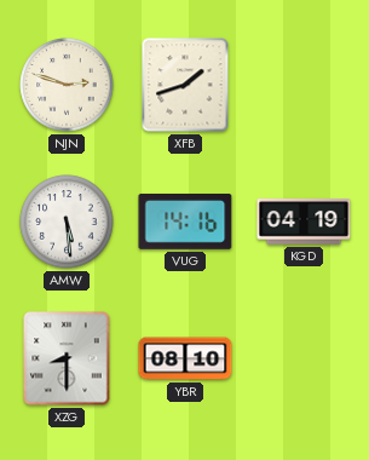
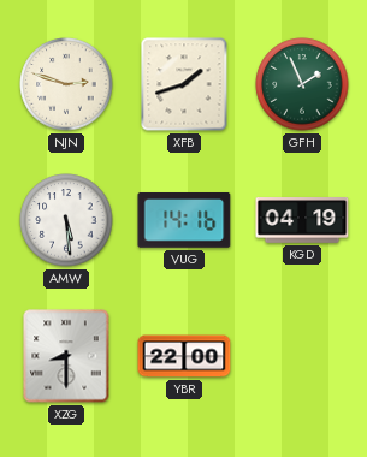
GFH: none -> 1:56 (302, 84)
YBR: 08:10 -> 22:00 (184, 356)
